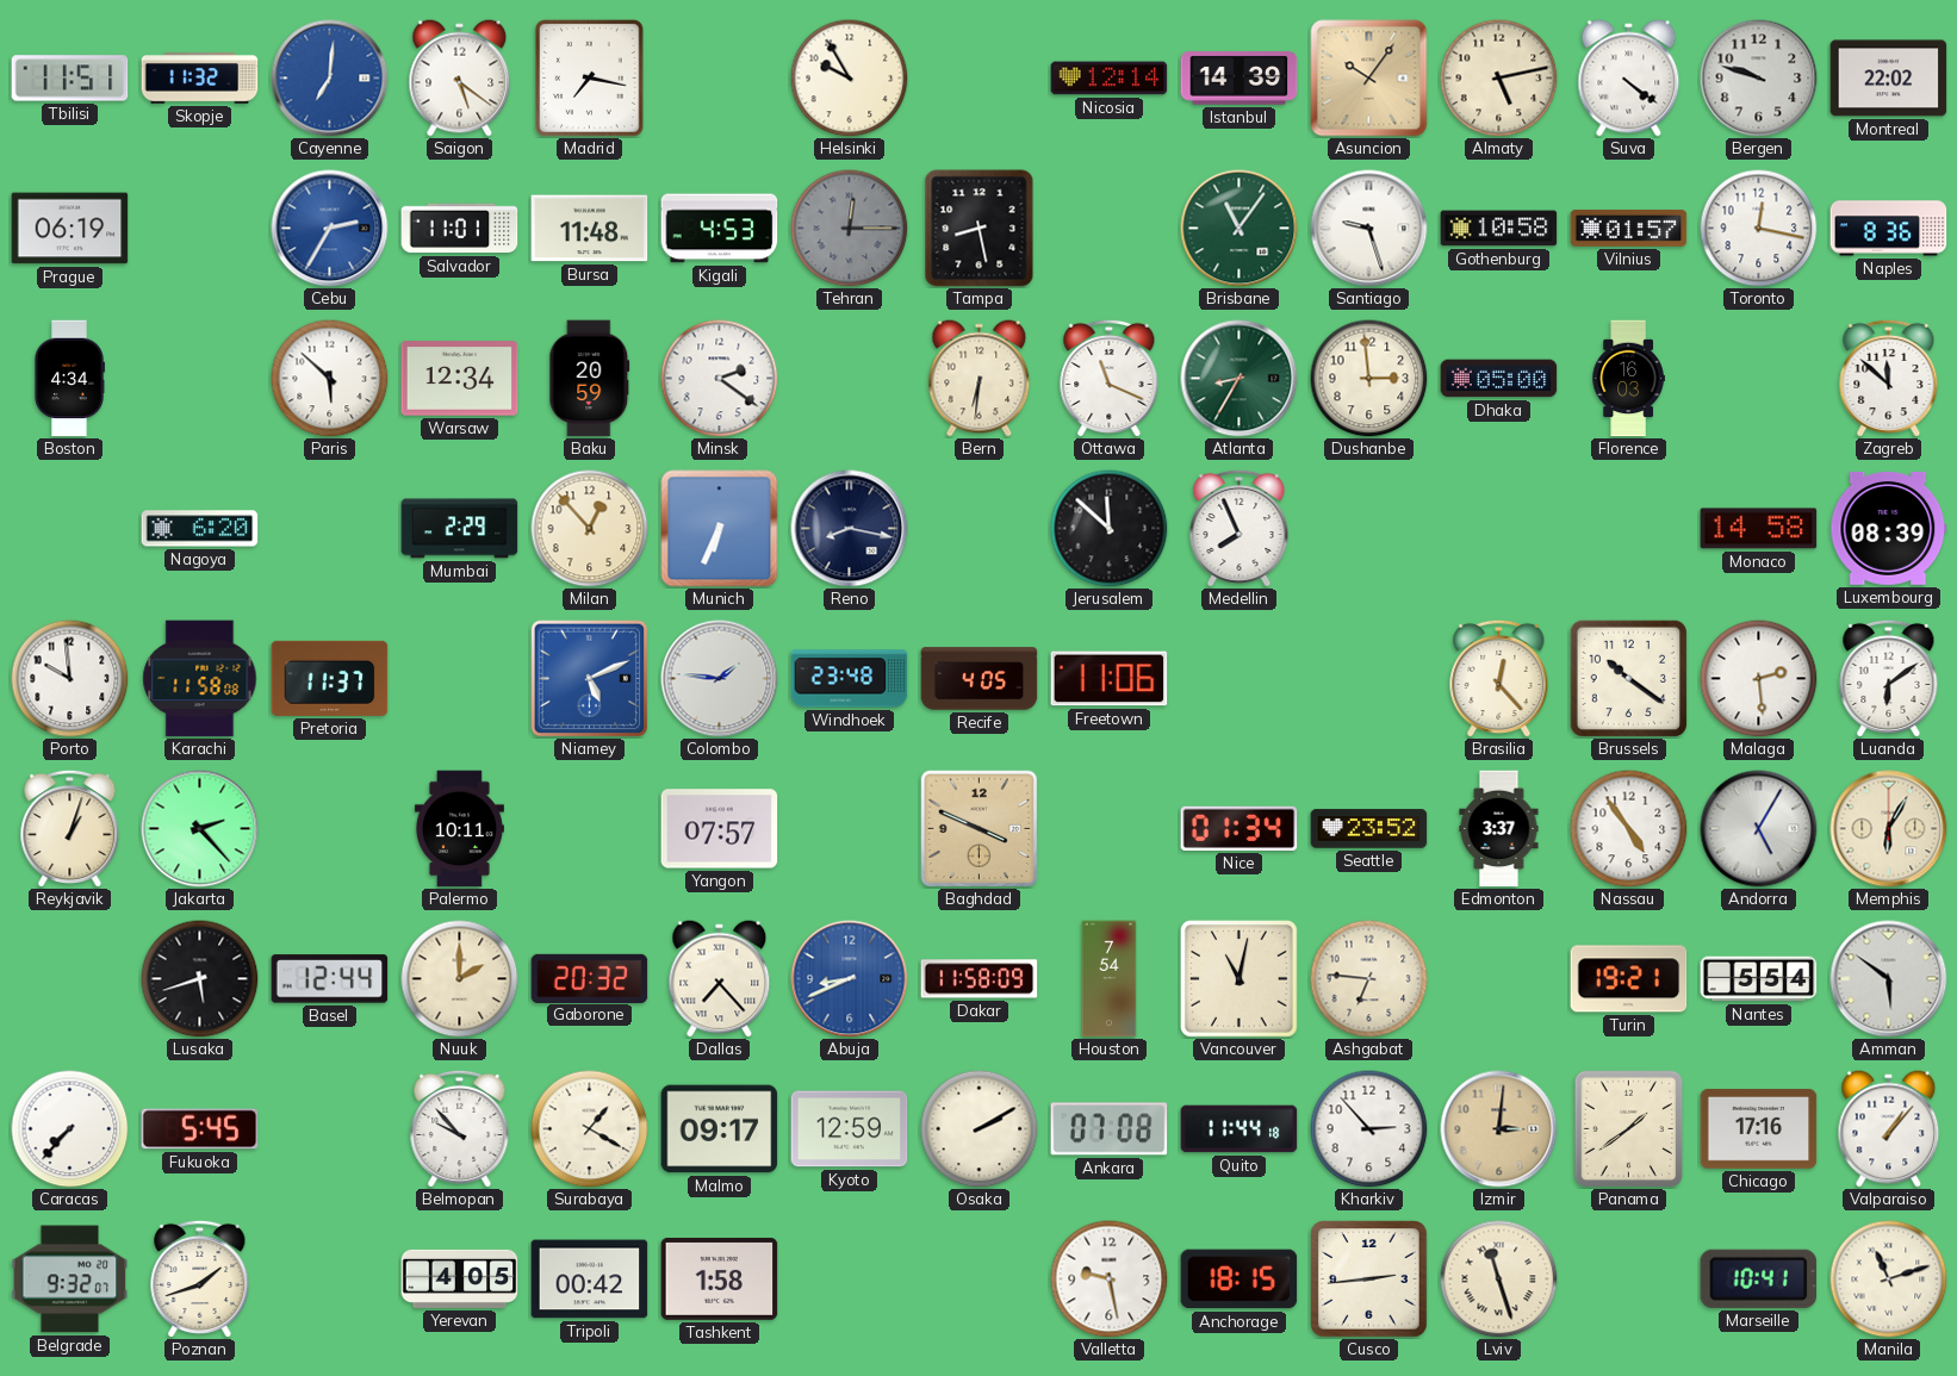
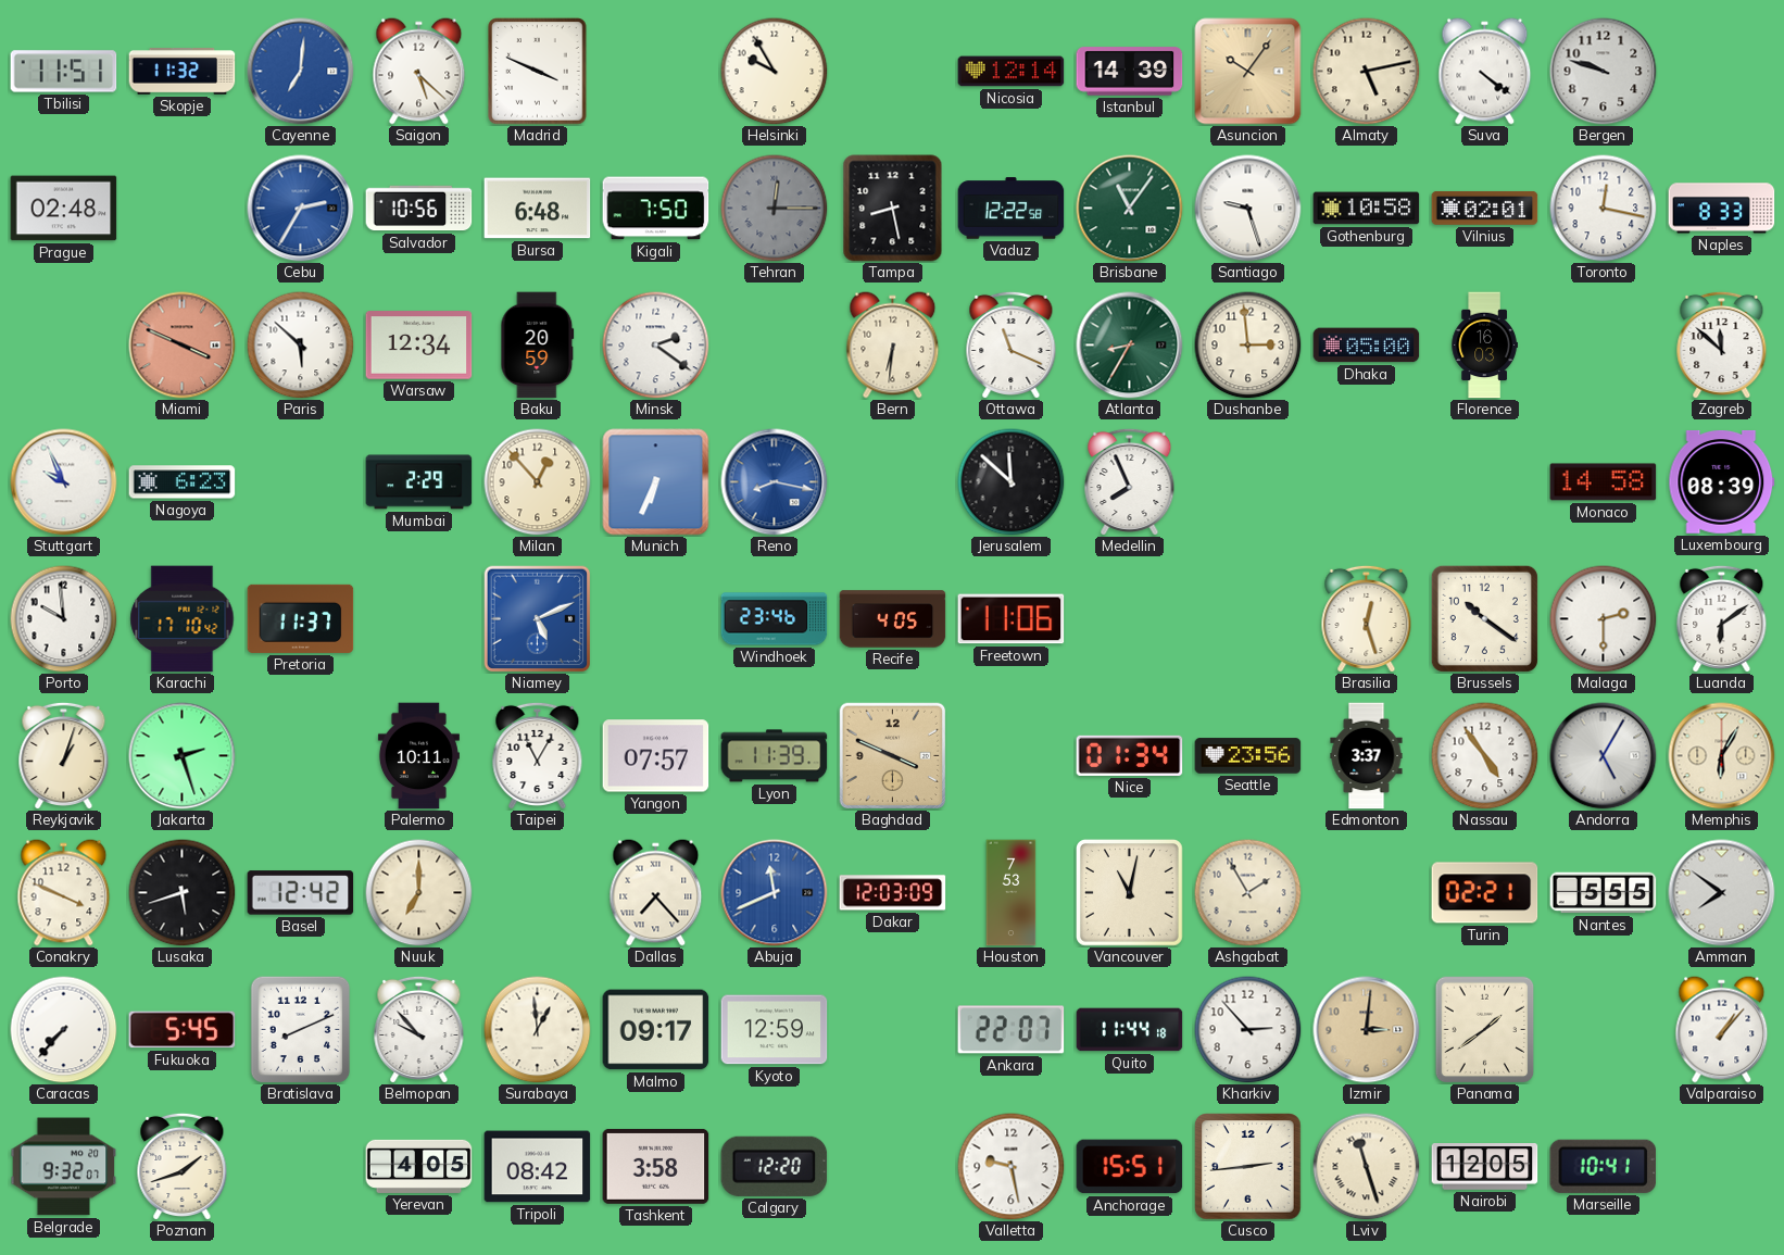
Saigon: 5:21 -> 5:22 (419, 72)
Madrid: 7:17 -> 3:49 (538, 72)
Montreal: 22:02 -> none (1889, 79)
Prague: 06:19 -> 02:48 (64, 209)
Salvador: 11:01 -> 10:56 (419, 209)
Bursa: 11:48 -> 6:48 (538, 209)
Kigali: 4:53 -> 7:50 (656, 209)
Vaduz: none -> 12:22 (1012, 209)
Vilnius: 01:57 -> 02:01 (1485, 208)
Naples: 8:36 -> 8:33 (1722, 209)
Boston: 4:34 -> none (70, 379)
Miami: none -> 3:49 (183, 346)
Stuttgart: none -> 9:56 (64, 482)
Nagoya: 6:20 -> 6:23 (183, 482)
Reno dial: navy -> blue (775, 482)
Karachi: 11:58 -> 17:10 (183, 619)
Colombo: 1:46 -> none (720, 679)
Windhoek: 23:48 -> 23:46 (775, 619)
Brasilia: 12:23 -> 12:27 (1367, 618)
Malaga: 2:29 -> 2:30 (1604, 619)
Jakarta: 2:23 -> 2:27 (183, 756)
Taipei: none -> 11:05 (538, 755)
Lyon: none -> 11:39 (775, 756)
Seattle: 23:52 -> 23:56 (1248, 756)
Conakry: none -> 3:49 (64, 893)
Basel: 12:44 -> 12:42 (301, 893)
Nuuk: 2:00 -> 7:00 (419, 893)
Gaborone: 20:32 -> none (590, 978)
Abuja: 8:41 -> 11:41 (775, 893)
Dakar: 11:58 -> 12:03 (893, 893)
Houston: 7:54 -> 7:53 (1012, 893)
Ashgabat: 6:46 -> 1:55 (1248, 893)
Turin: 19:21 -> 02:21 (1485, 893)
Nantes: 5:54 -> 5:55 (1604, 893)
Amman: 5:51 -> 7:51 (1722, 893)
Bratislava: none -> 8:11 (301, 1029)
Surabaya: 1:20 -> 12:59 (538, 1030)
Osaka: 2:10 -> none (980, 1129)
Ankara: 07:08 -> 22:07 (1012, 1030)
Chicago: 17:16 -> none (1759, 1129)
Tripoli: 00:42 -> 08:42 (538, 1167)
Tashkent: 1:58 -> 3:58 (656, 1166)
Calgary: none -> 12:20 (775, 1166)
Anchorage: 18:15 -> 15:51 (1130, 1167)
Nairobi: none -> 12:05 (1485, 1167)
Manila: 11:12 -> none (1889, 1280)
